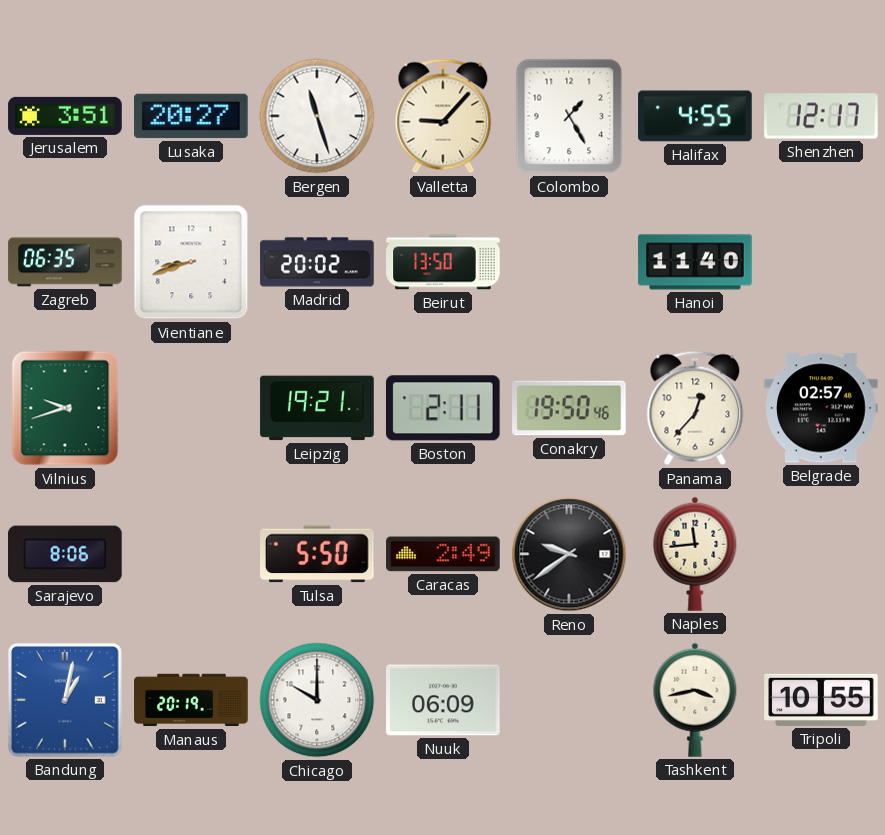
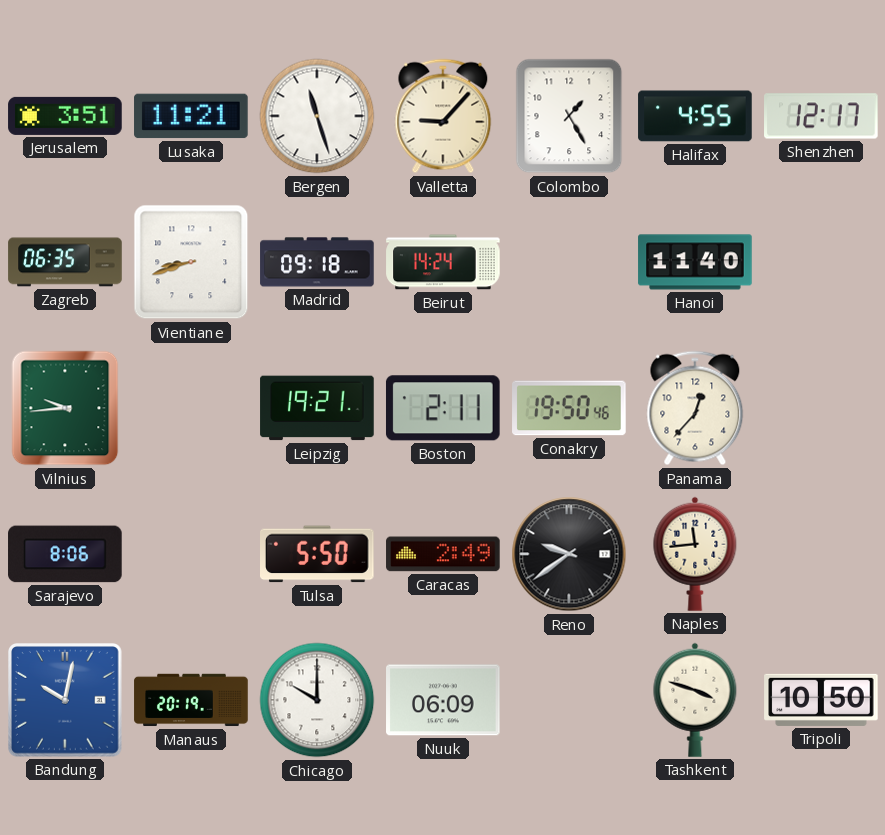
Lusaka: 20:27 -> 11:21 (191, 116)
Madrid: 20:02 -> 09:18 (317, 262)
Beirut: 13:50 -> 14:24 (443, 262)
Vilnius: 9:42 -> 9:44 (65, 408)
Belgrade: 02:57 -> none (821, 408)
Bandung: 1:02 -> 10:02 (66, 701)
Tashkent: 3:43 -> 3:48 (695, 700)
Tripoli: 10:55 -> 10:50 (821, 700)
